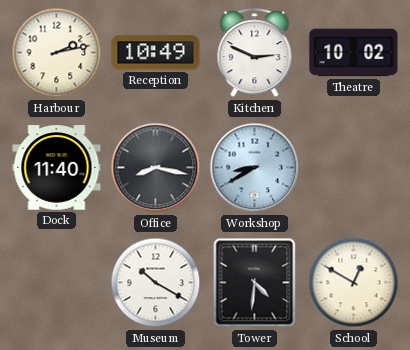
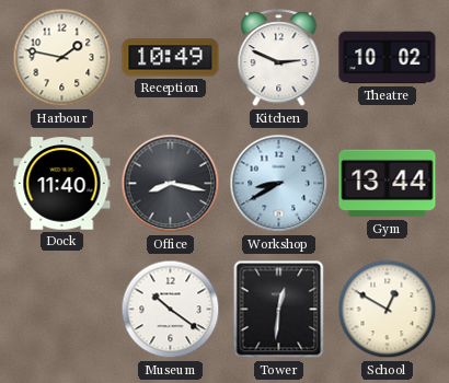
Harbour: 2:13 -> 1:47 (62, 58)
Gym: none -> 13:44 (388, 184)
Museum: 10:20 -> 10:21 (171, 310)
Tower: 4:31 -> 12:31 (279, 310)
